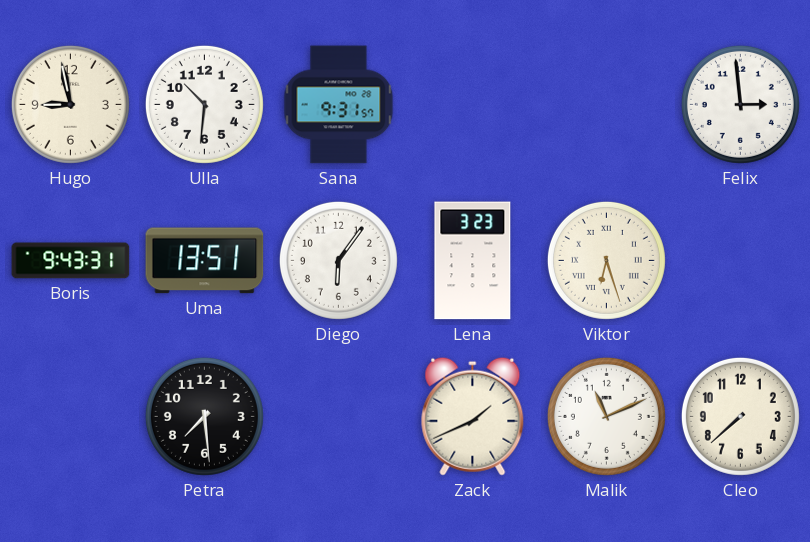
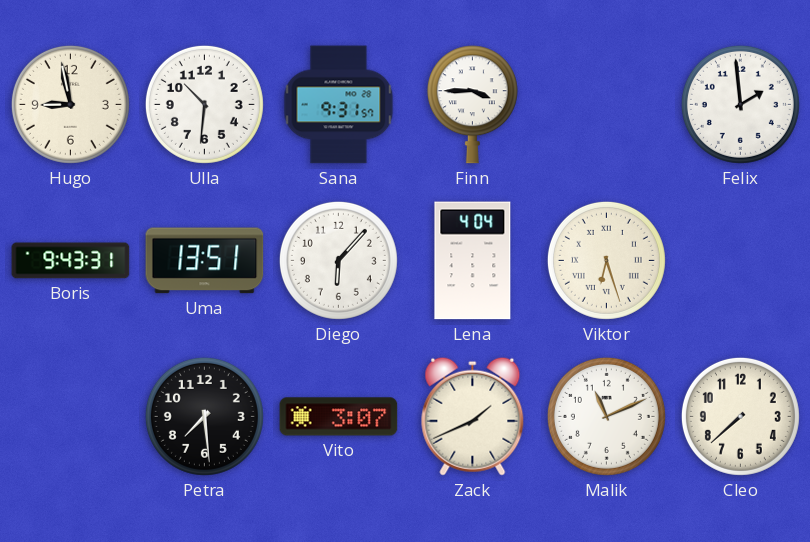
Finn: none -> 3:45 (472, 105)
Felix: 2:59 -> 1:59 (740, 104)
Diego: 6:06 -> 6:07 (338, 260)
Lena: 3:23 -> 4:04 (473, 261)
Vito: none -> 3:07 (339, 417)
